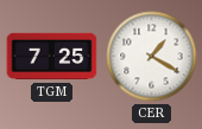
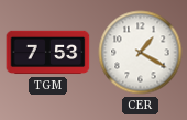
TGM: 7:25 -> 7:53 (48, 53)
